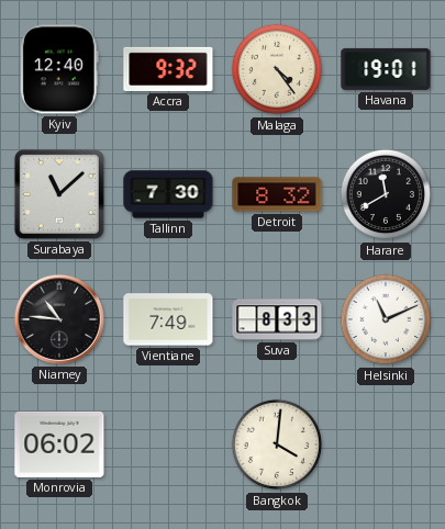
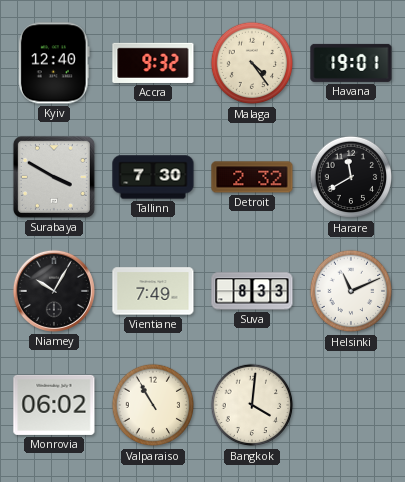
Surabaya: 11:08 -> 3:50 (54, 177)
Detroit: 8:32 -> 2:32 (252, 177)
Niamey: 10:46 -> 10:05 (54, 291)
Valparaiso: none -> 10:55 (153, 405)
